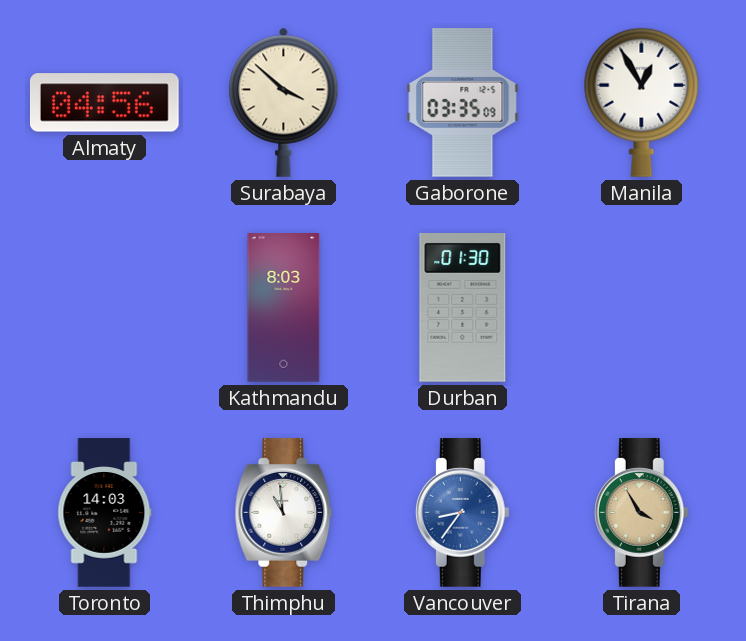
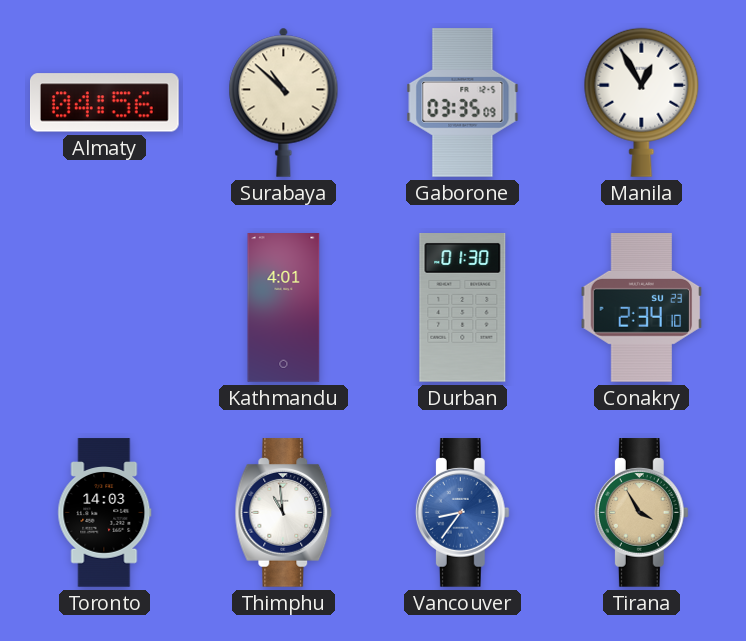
Surabaya: 3:52 -> 10:52 (284, 102)
Kathmandu: 8:03 -> 4:01 (284, 308)
Conakry: none -> 2:34 (642, 308)
